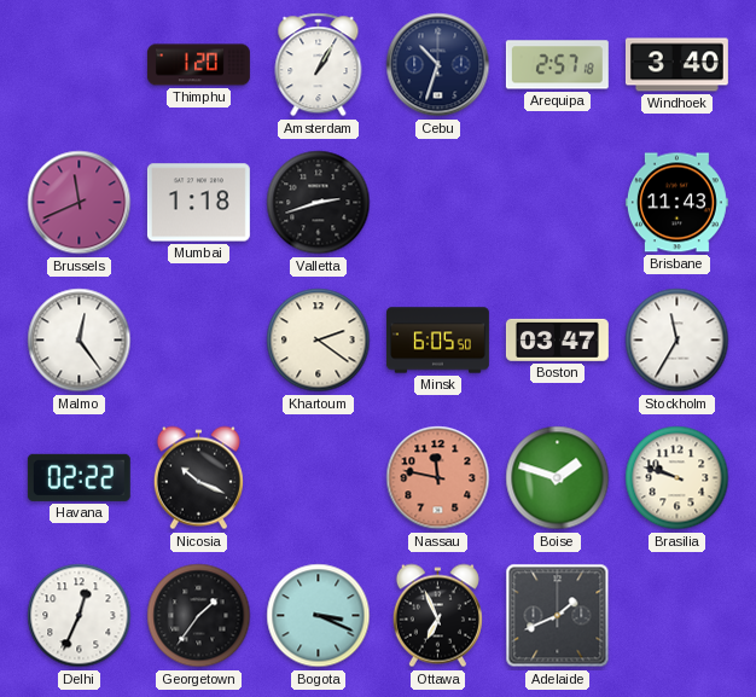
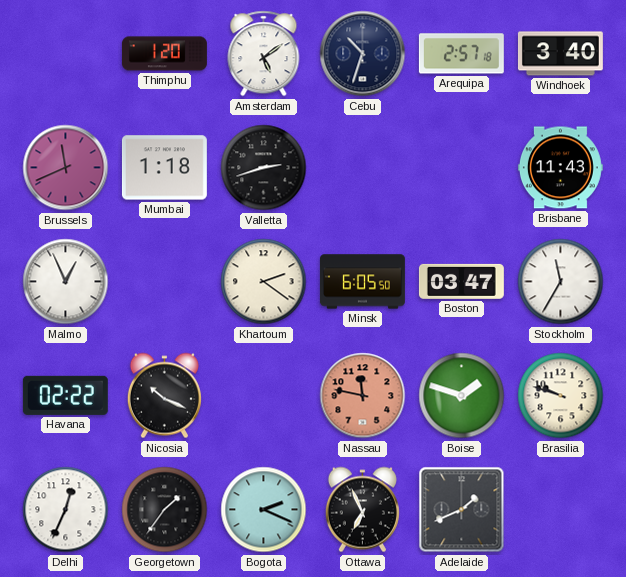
Amsterdam: 1:05 -> 5:09 (264, 54)
Malmo: 12:24 -> 12:56 (66, 282)
Bogota: 3:19 -> 2:19 (264, 510)
